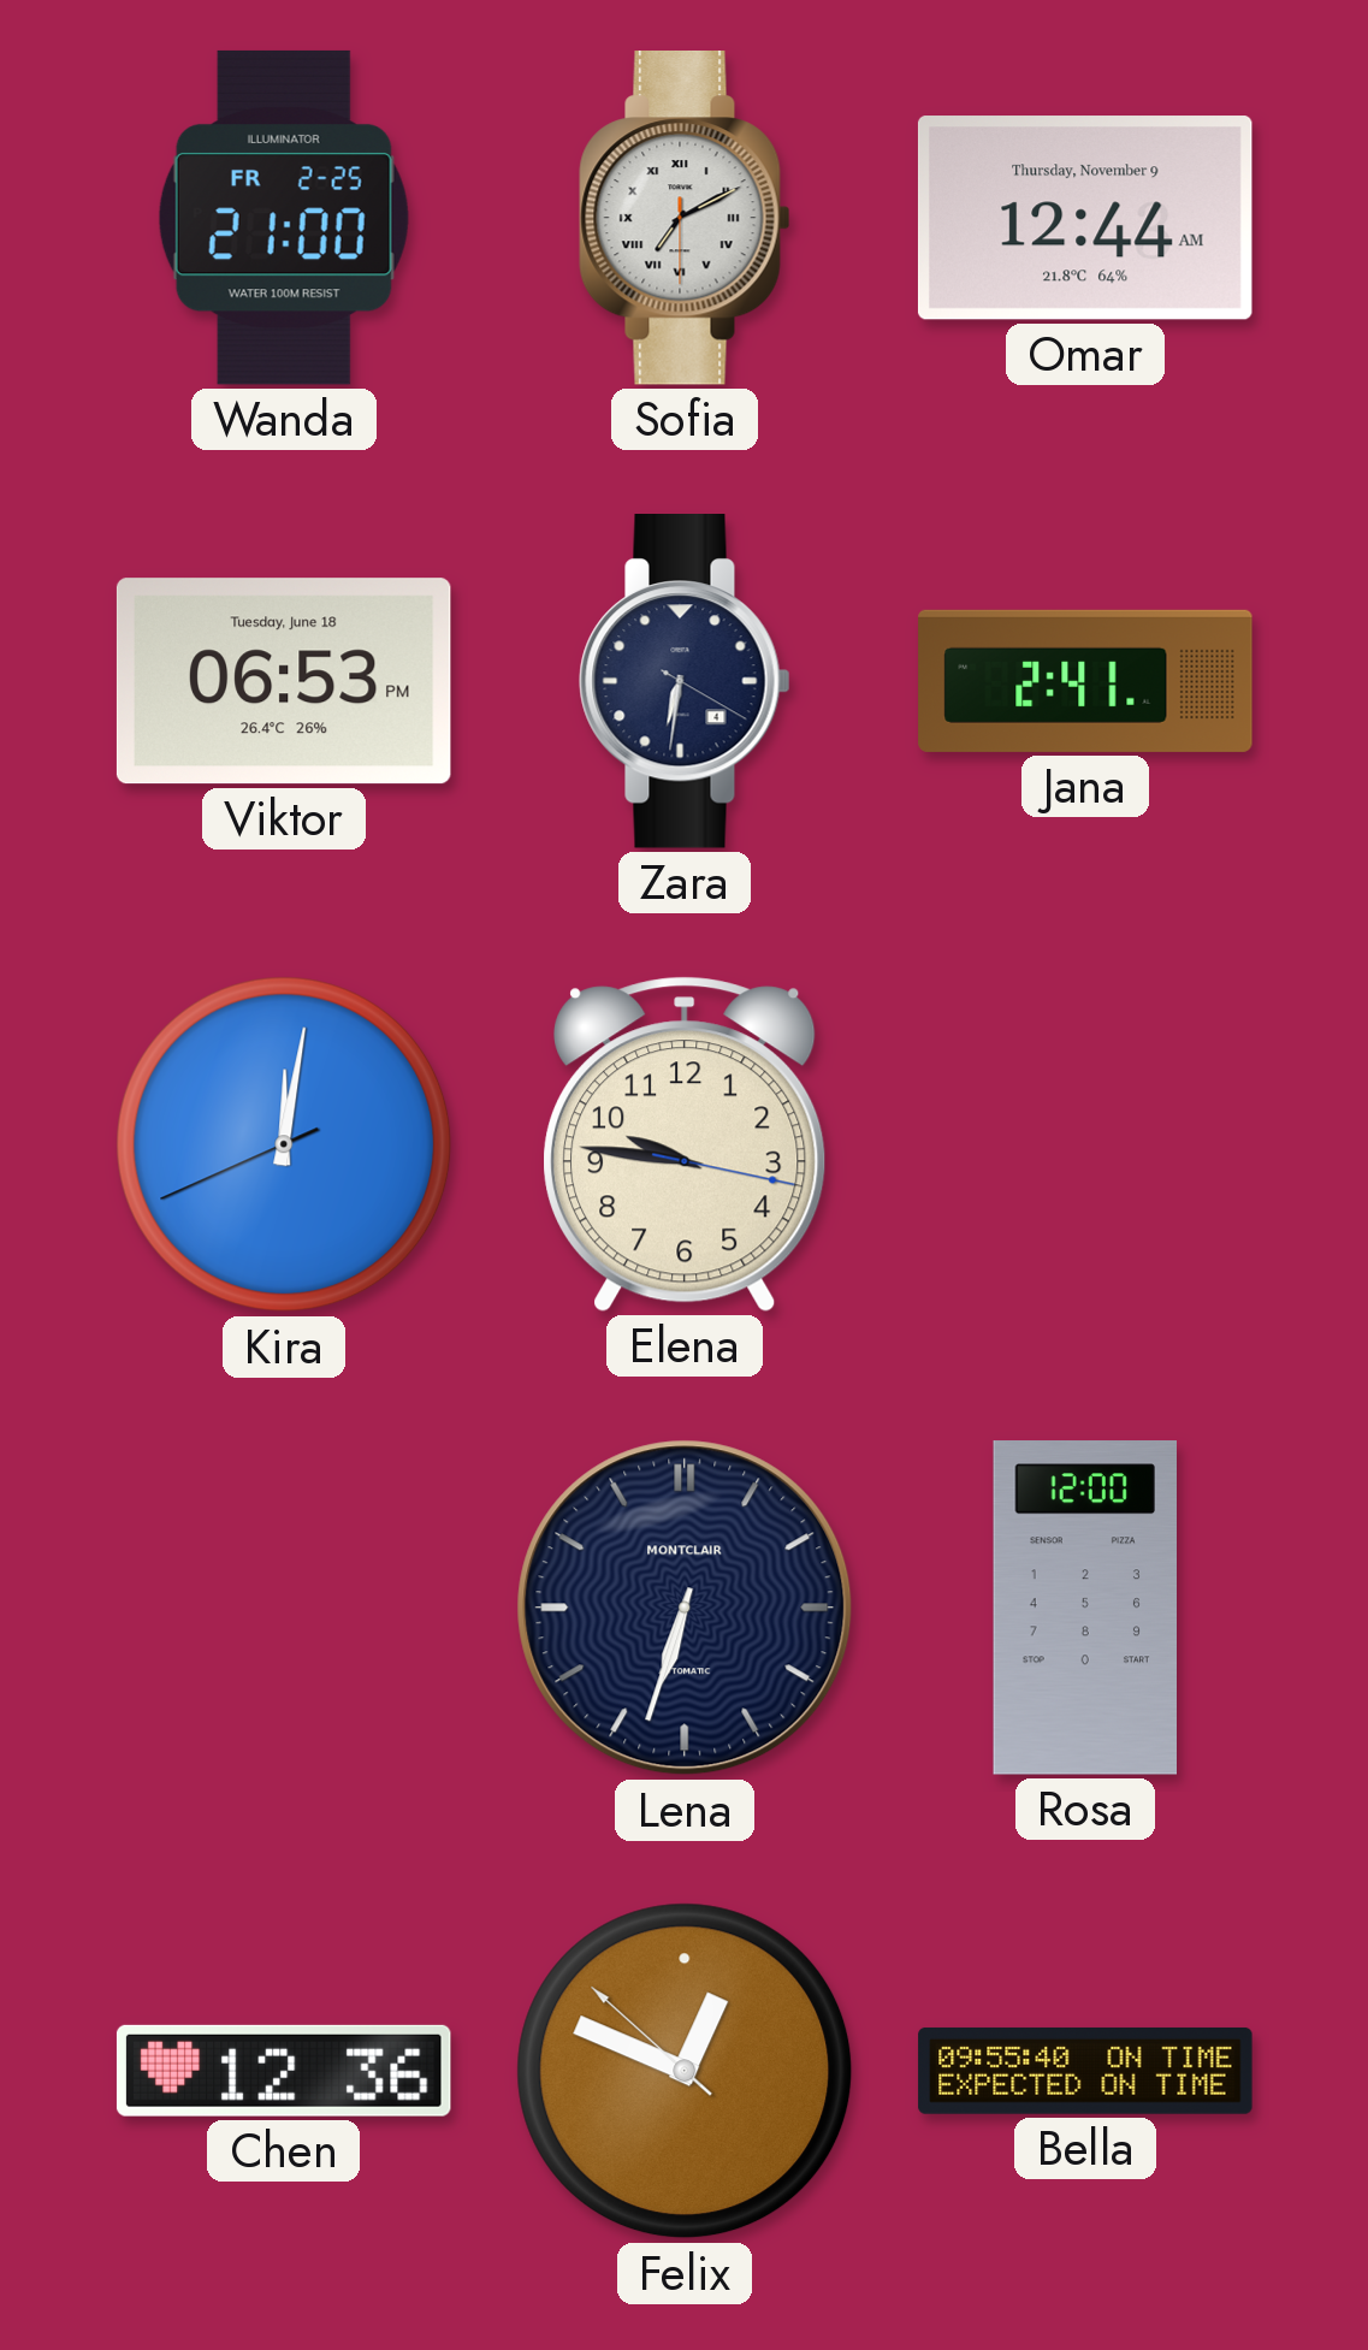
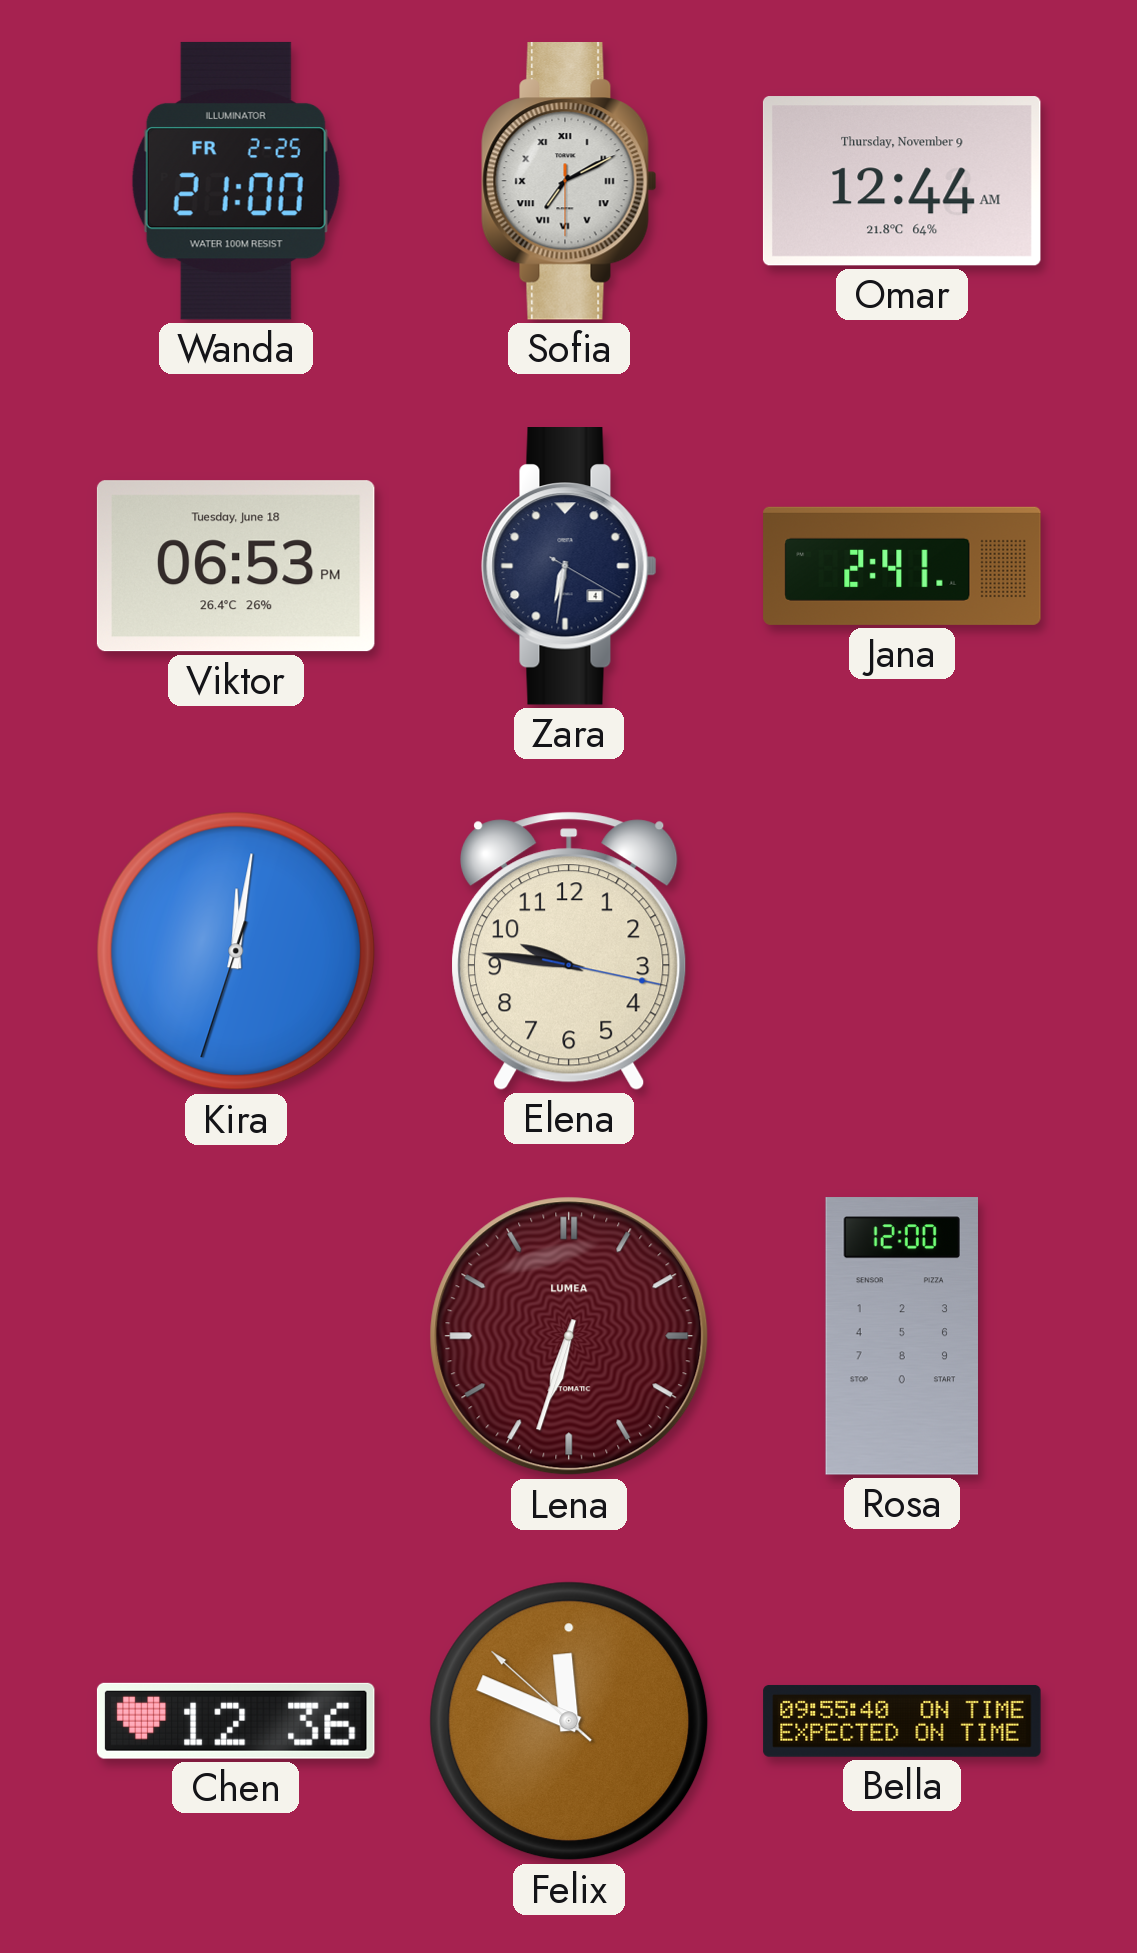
Kira: 12:01:41 -> 12:01:33 (236, 951)
Lena dial: navy -> burgundy (569, 1336)
Lena brand: MONTCLAIR -> LUMEA (569, 1336)
Felix: 12:48 -> 11:48 (569, 1721)
